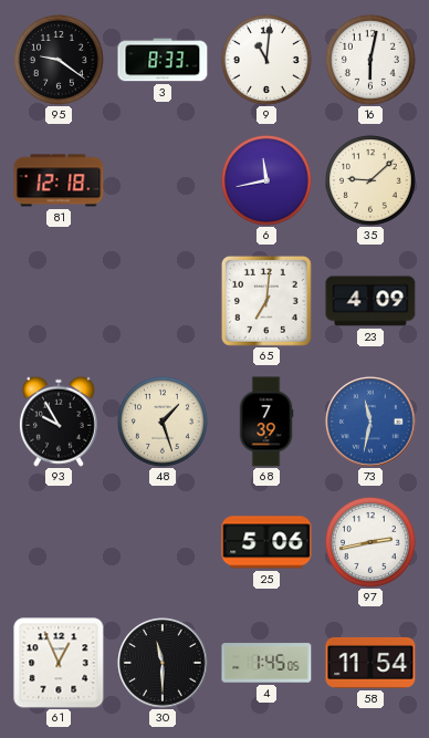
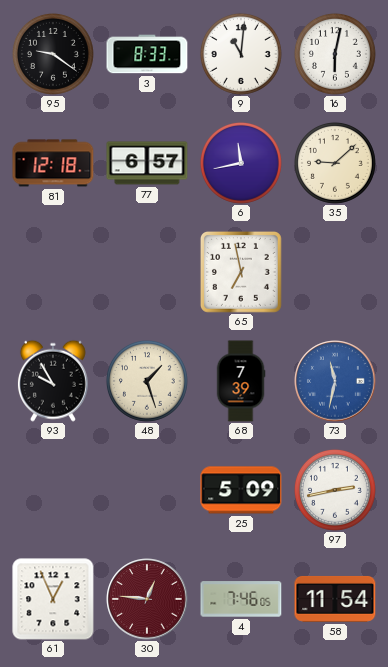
77: none -> 6:57 (147, 163)
65: 7:01 -> 6:58 (241, 272)
23: 4:09 -> none (370, 301)
25: 5:06 -> 5:09 (241, 490)
30: 11:30 -> 12:46 (147, 599)
30 dial: black -> burgundy (147, 599)
4: 1:45 -> 7:46 (241, 599)
